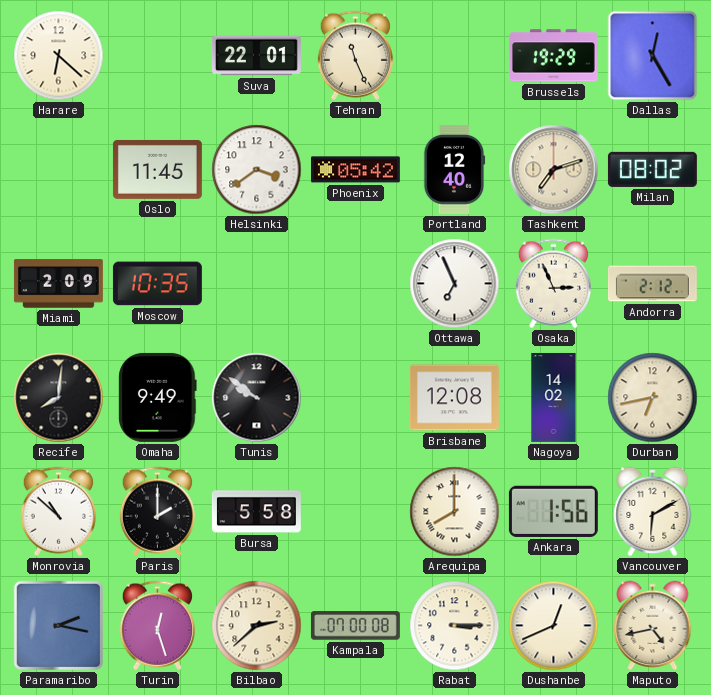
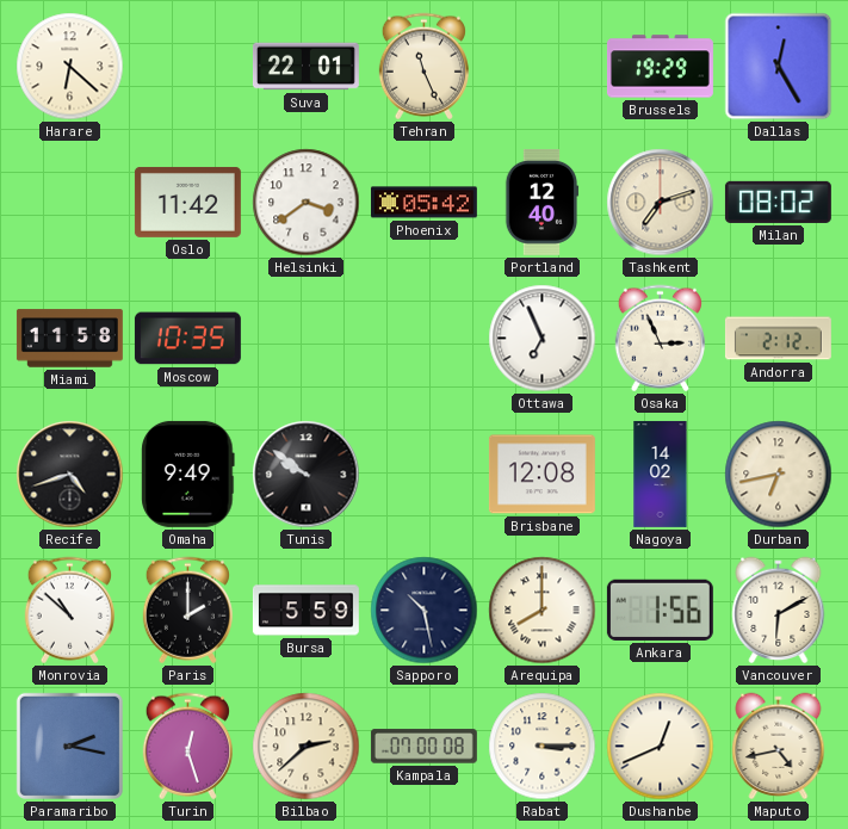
Oslo: 11:45 -> 11:42 (187, 202)
Miami: 2:09 -> 11:58 (69, 339)
Recife: 8:01 -> 4:42 (70, 475)
Bursa: 5:58 -> 5:59 (305, 611)
Sapporo: none -> 10:28 (425, 611)
